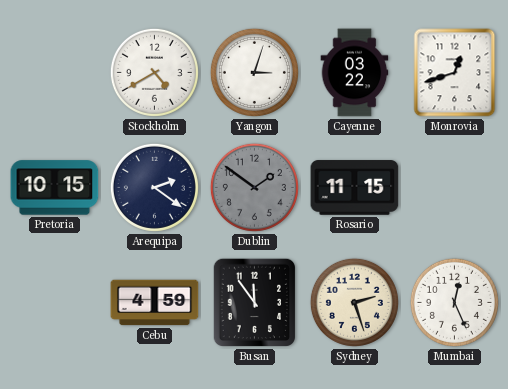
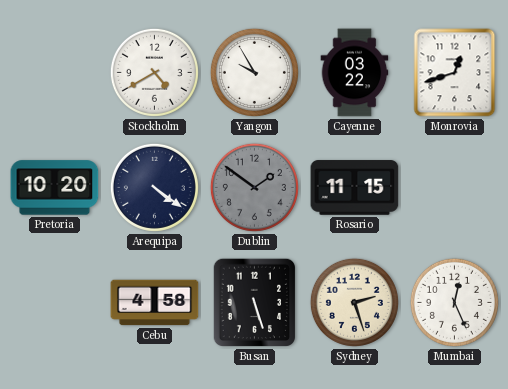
Yangon: 3:03 -> 9:55 (254, 72)
Pretoria: 10:15 -> 10:20 (55, 188)
Arequipa: 2:21 -> 4:21 (154, 187)
Cebu: 4:59 -> 4:58 (155, 303)
Busan: 11:54 -> 5:27 (254, 303)
